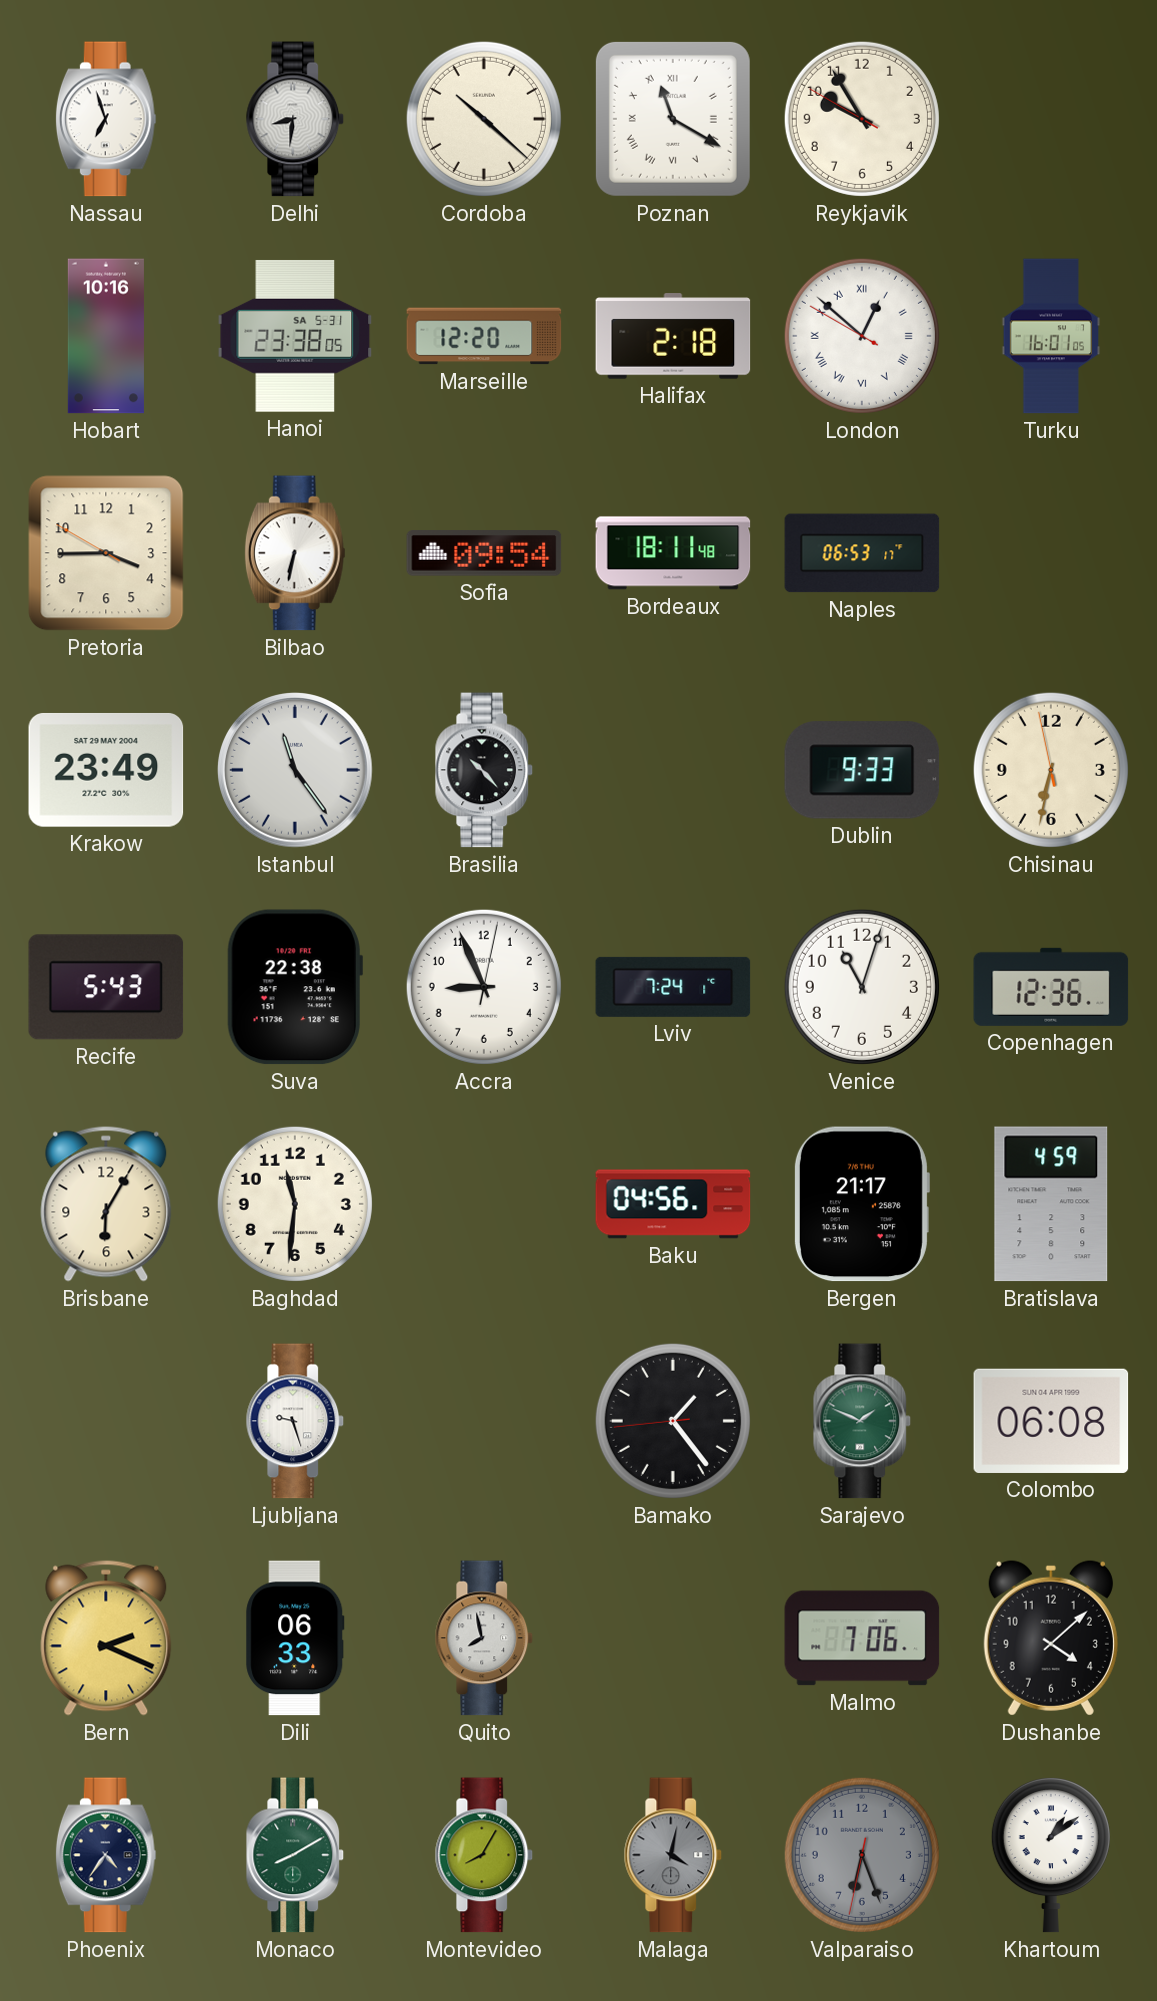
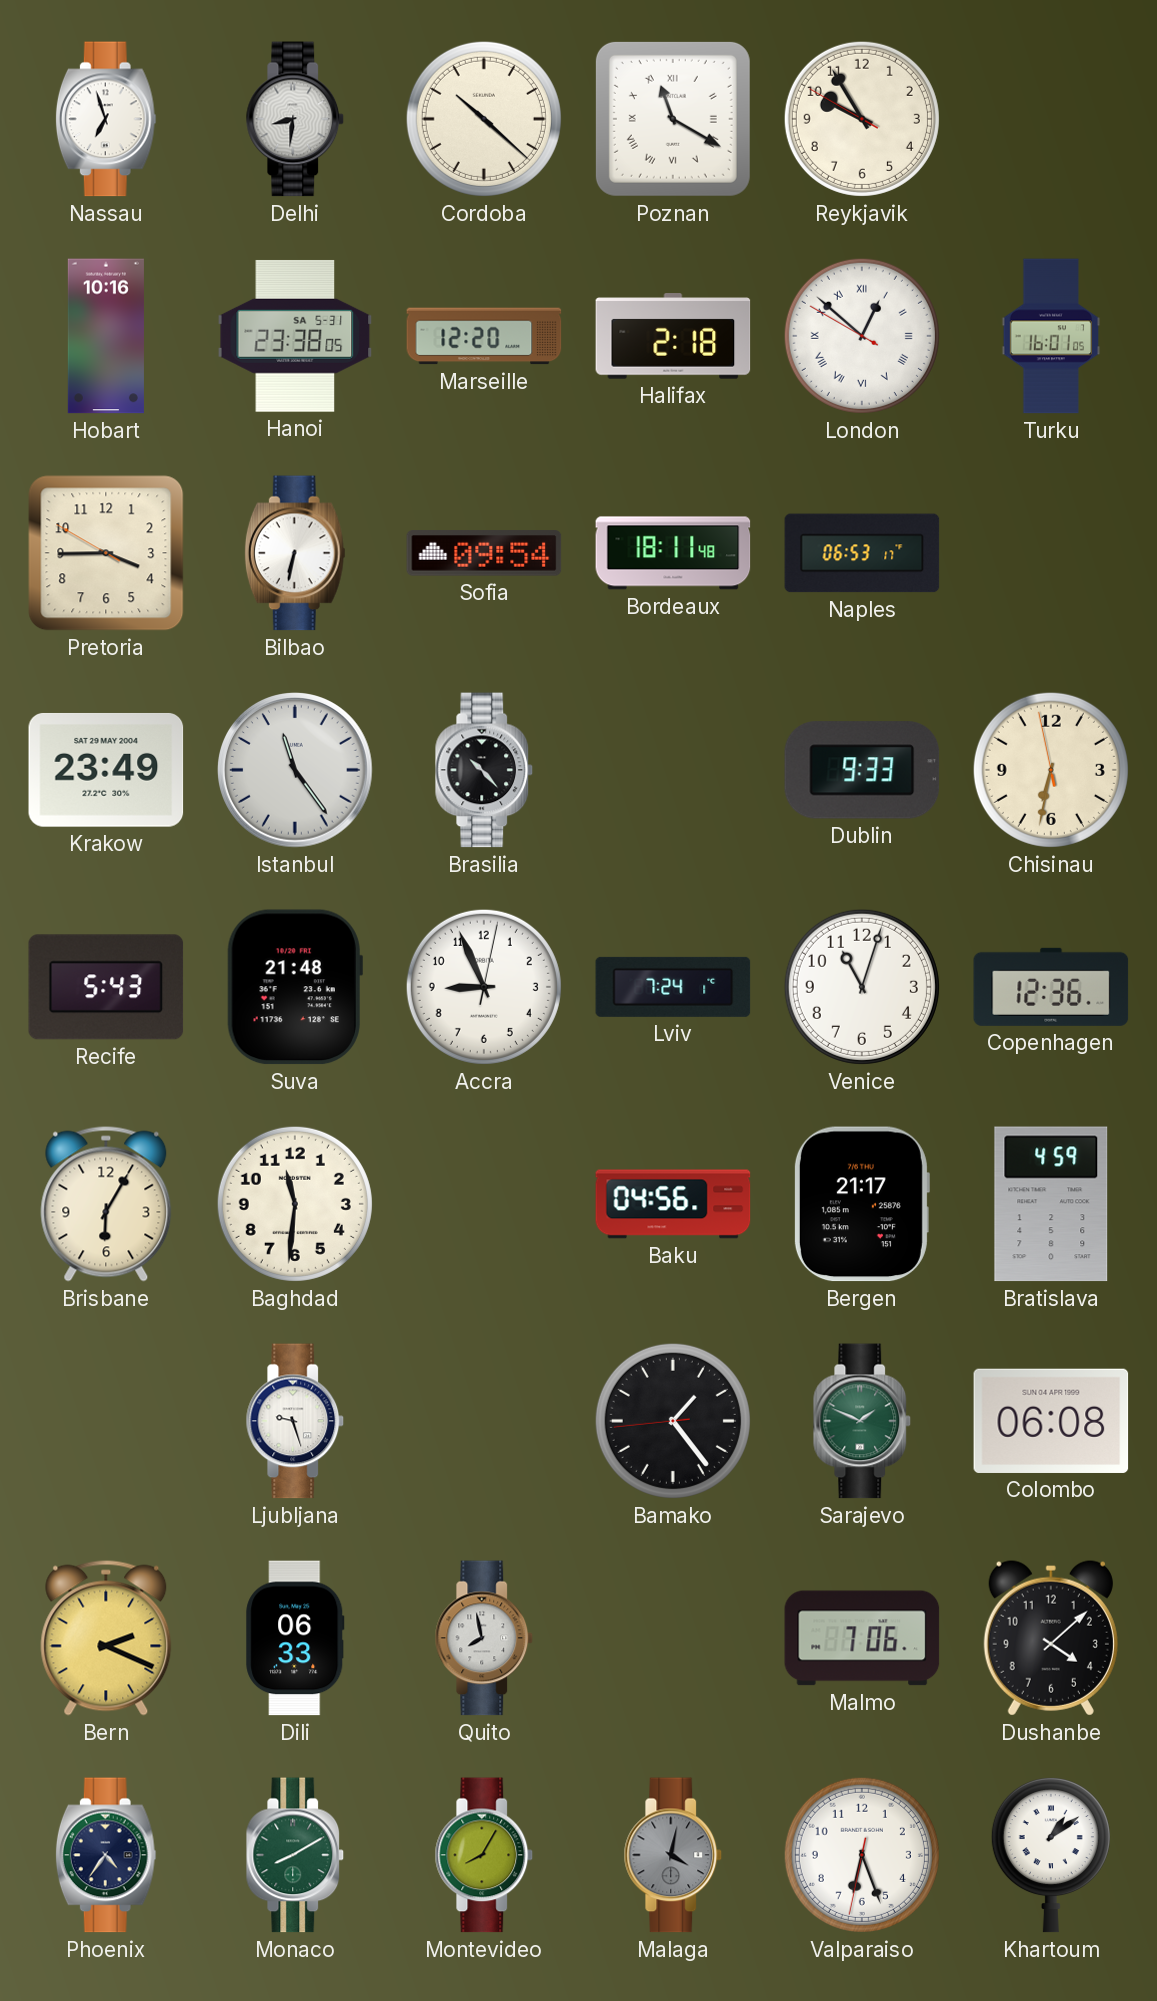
Suva: 22:38 -> 21:48 (295, 987)
Valparaiso dial: grey -> white (862, 1855)
